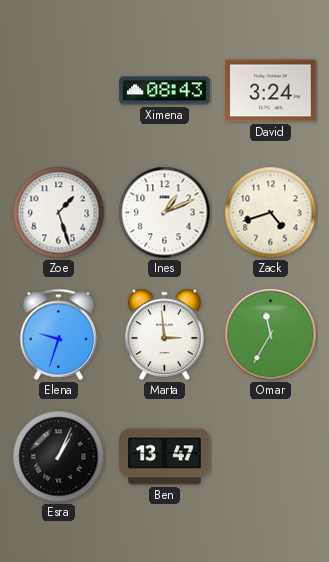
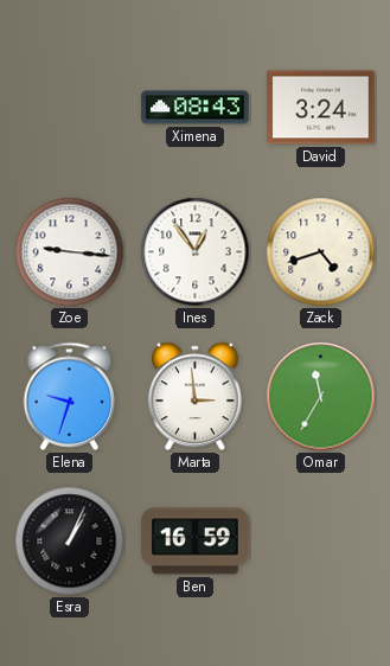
Zoe: 1:27 -> 9:16 (70, 252)
Ines: 1:11 -> 12:54 (196, 252)
Ben: 13:47 -> 16:59 (196, 542)
